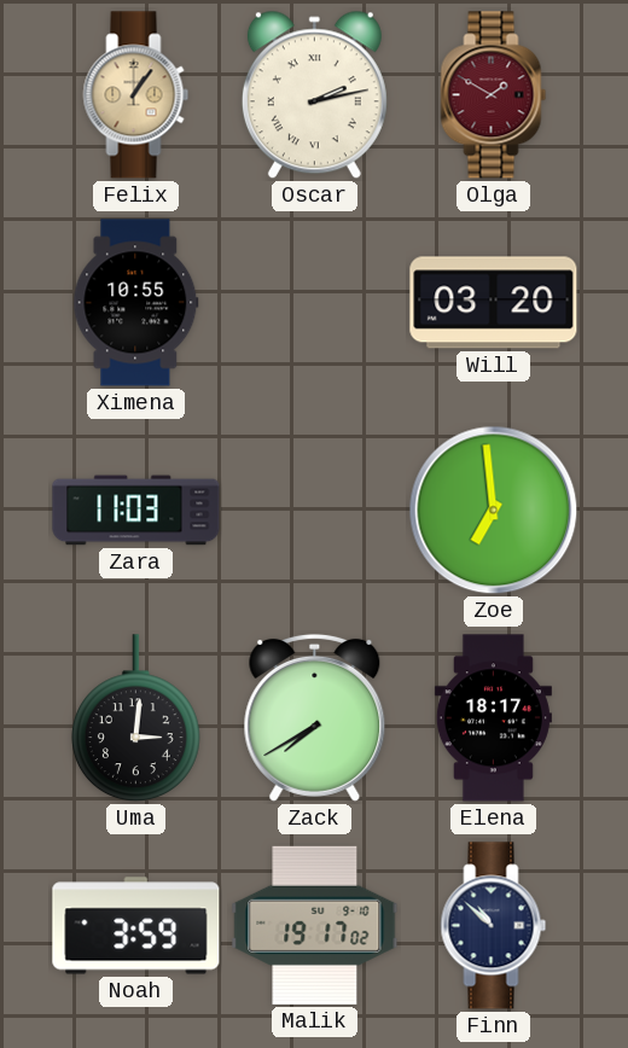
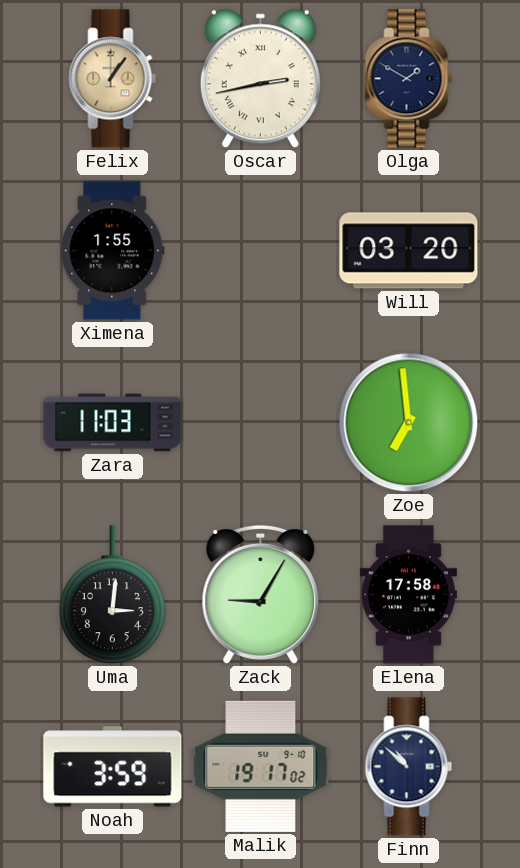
Oscar: 2:13 -> 2:43 (260, 79)
Olga dial: burgundy -> navy (409, 79)
Ximena: 10:55 -> 1:55 (113, 251)
Zack: 7:40 -> 9:05 (261, 594)
Elena: 18:17 -> 17:58 (408, 595)
